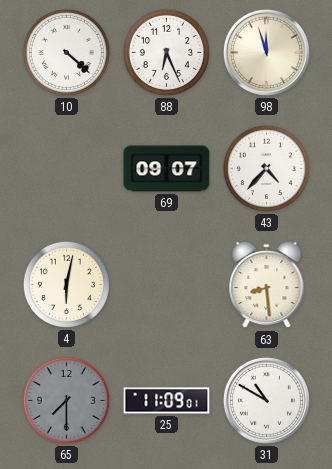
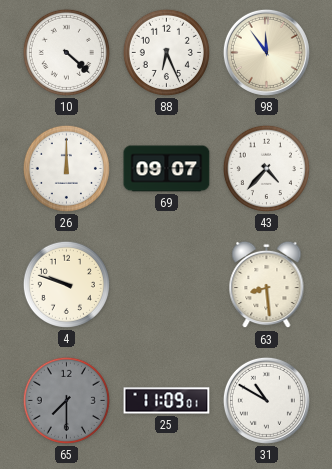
98: 11:57 -> 11:54 (266, 52)
26: none -> 12:00 (66, 168)
4: 6:02 -> 9:48 (66, 284)
